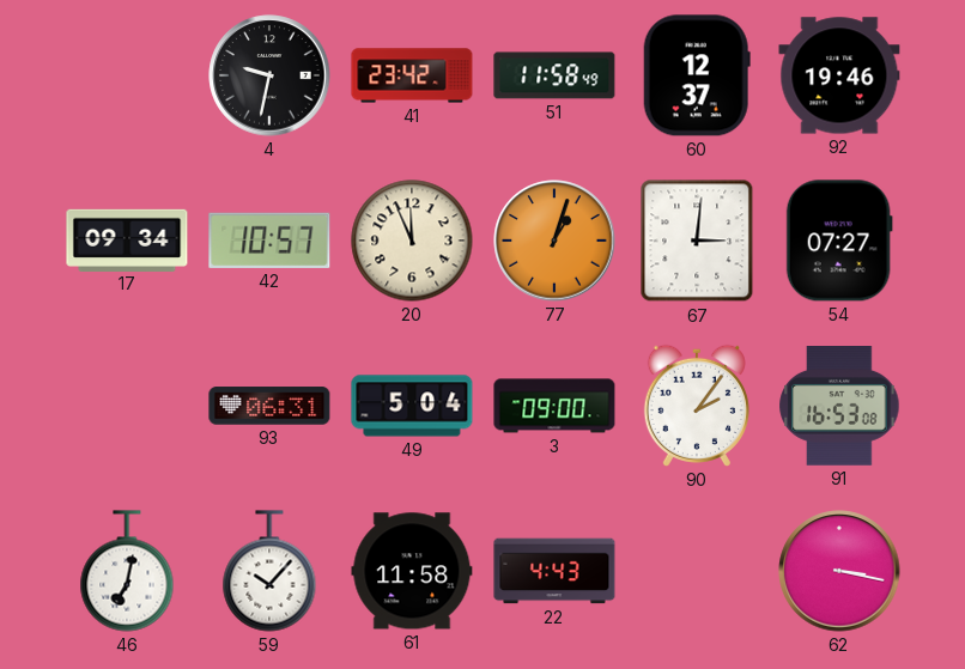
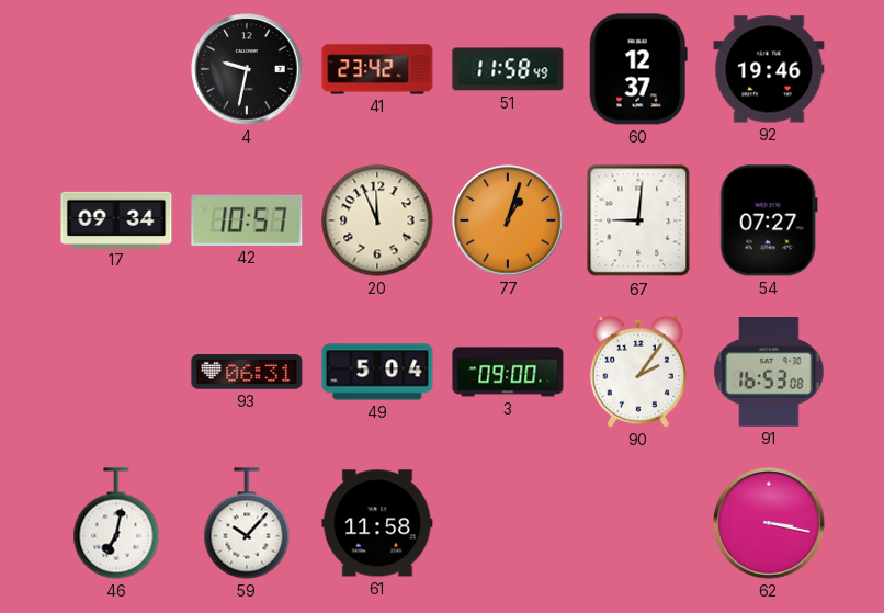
67: 3:01 -> 9:01 (638, 220)
22: 4:43 -> none (554, 571)
